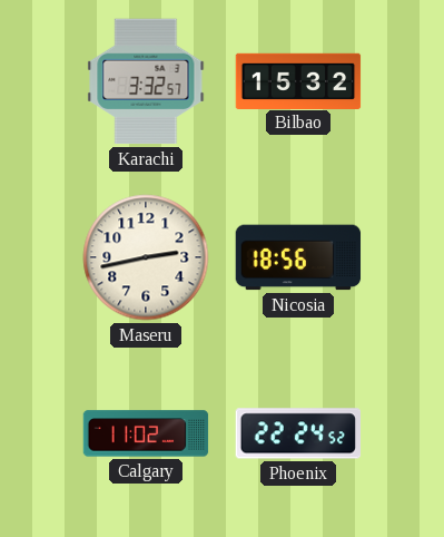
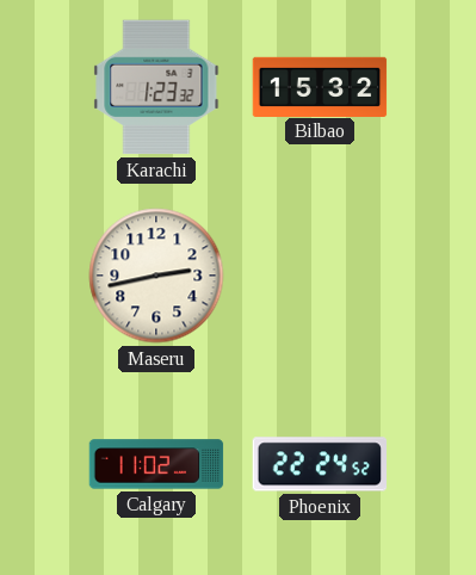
Karachi: 3:32 -> 1:23 (156, 87)
Nicosia: 18:56 -> none (298, 257)
